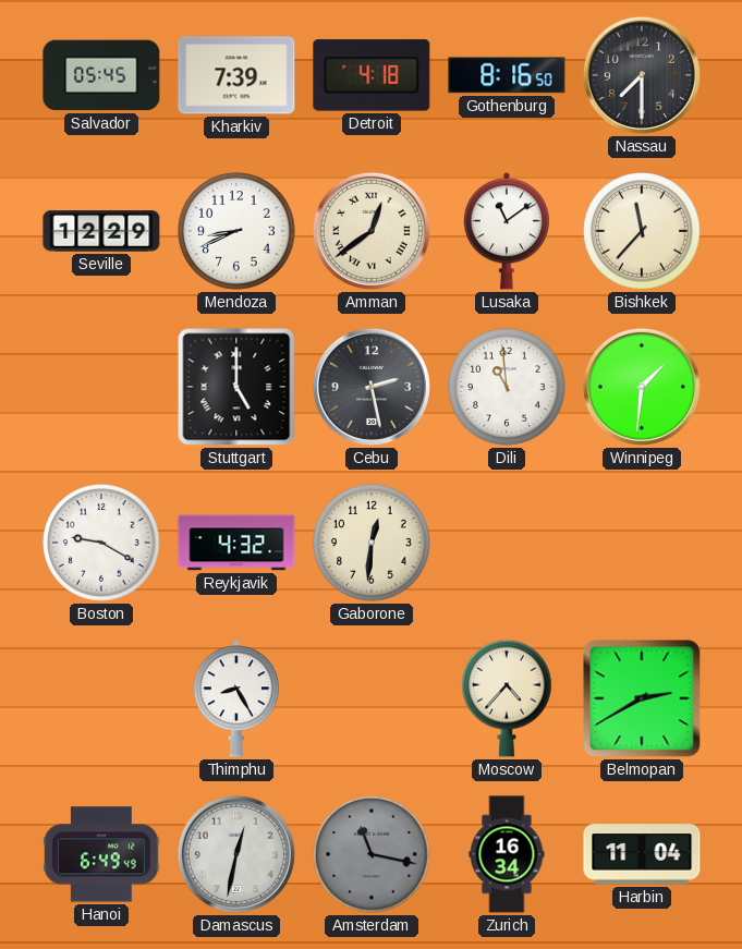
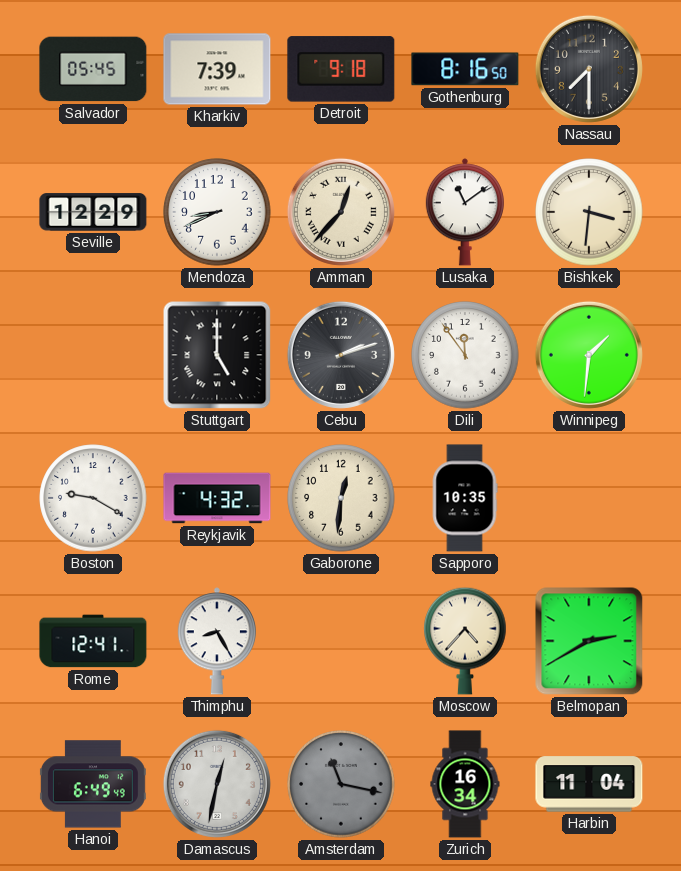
Detroit: 4:18 -> 9:18 (341, 69)
Amman: 12:39 -> 12:37 (341, 212)
Bishkek: 11:37 -> 3:31 (589, 212)
Cebu: 2:28 -> 2:12 (341, 355)
Dili: 10:59 -> 11:54 (465, 355)
Sapporo: none -> 10:35 (465, 498)
Rome: none -> 12:41 (93, 641)
